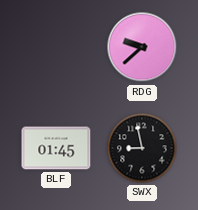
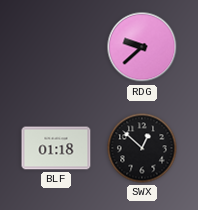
BLF: 01:45 -> 01:18 (56, 148)
SWX: 8:58 -> 12:52 (142, 148)
